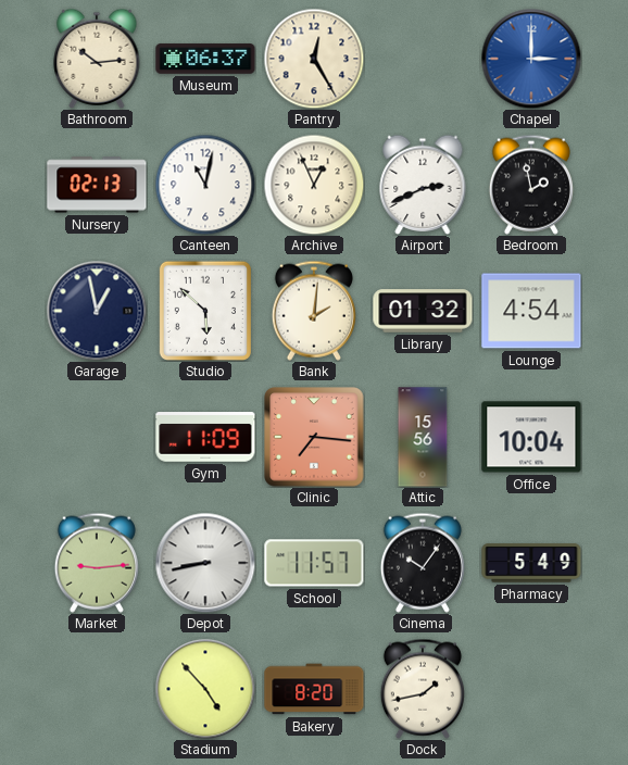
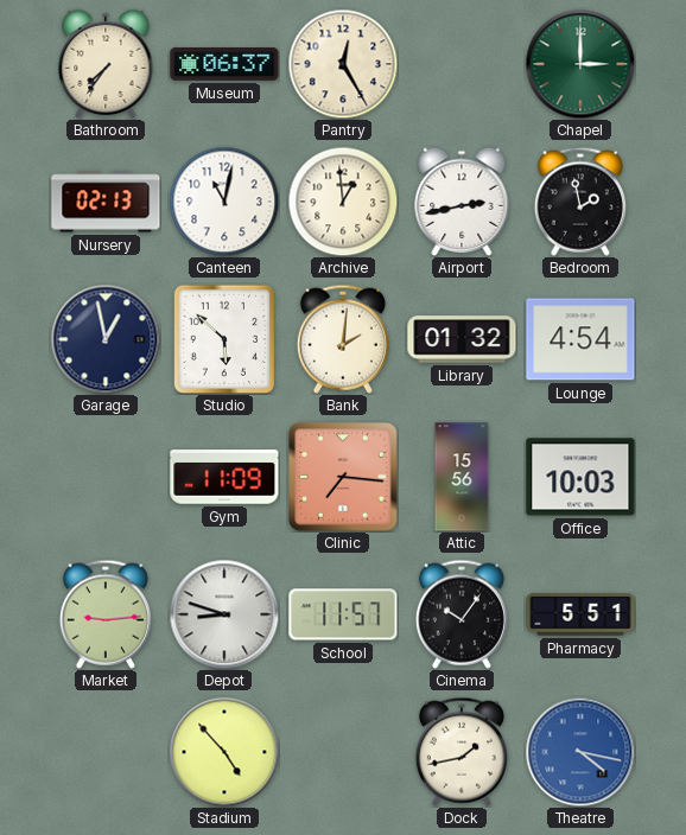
Bathroom: 10:14 -> 7:36 (106, 64)
Chapel dial: blue -> green (580, 64)
Archive: 12:56 -> 12:59 (343, 202)
Airport: 2:41 -> 2:43 (462, 202)
Office: 10:04 -> 10:03 (580, 477)
Depot: 8:43 -> 8:48 (224, 614)
Pharmacy: 5:49 -> 5:51 (580, 614)
Bakery: 8:20 -> none (314, 689)
Theatre: none -> 4:17 (580, 752)
